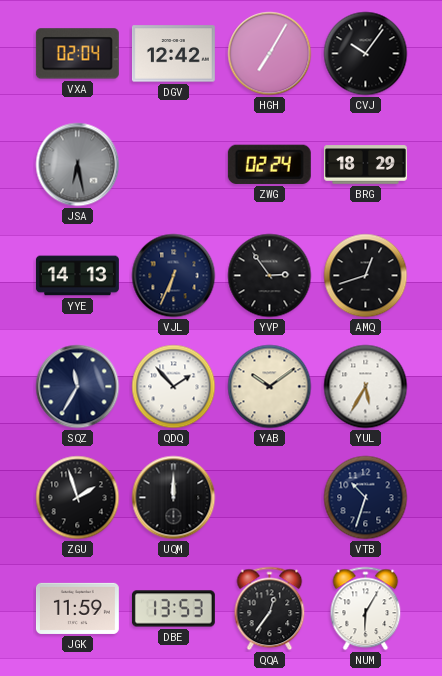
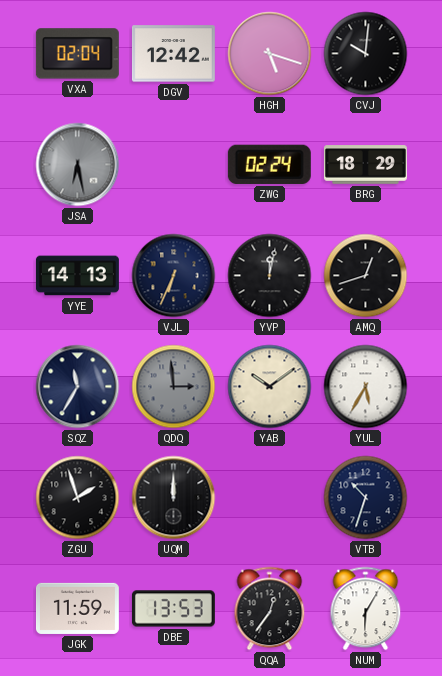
HGH: 7:05 -> 5:18 (270, 54)
CVJ: 10:06 -> 10:01 (366, 54)
YVP: 2:54 -> 12:02 (270, 276)
QDQ: 1:53 -> 2:59 (174, 387)
QDQ dial: white -> grey (174, 387)
